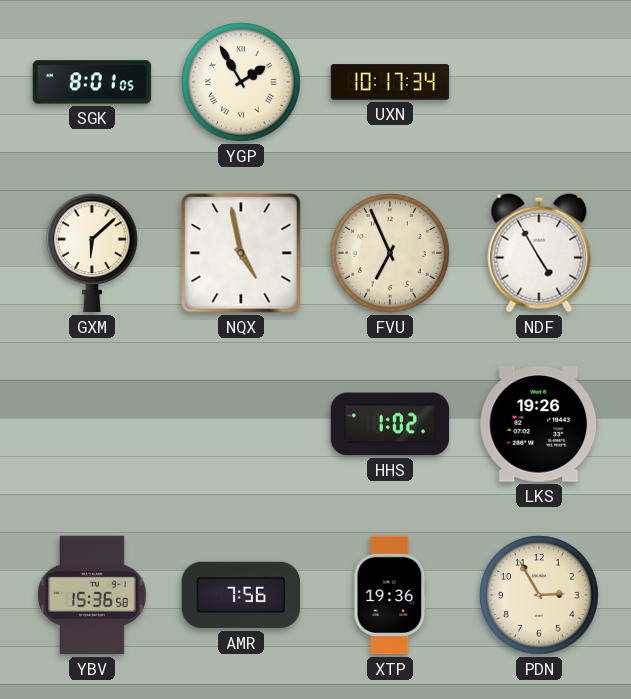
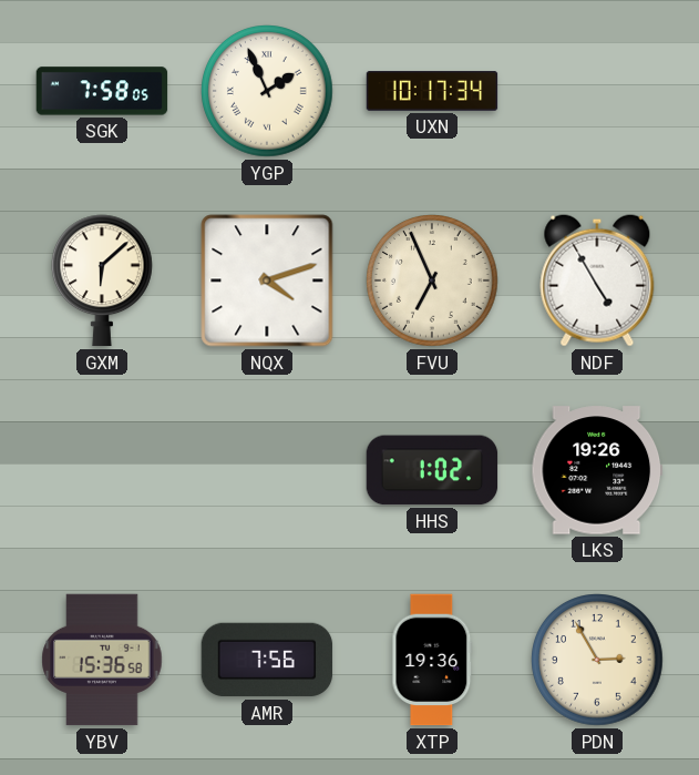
SGK: 8:01 -> 7:58 (102, 91)
YGP: 1:55 -> 1:56 (267, 91)
NQX: 4:58 -> 4:12 (267, 281)
